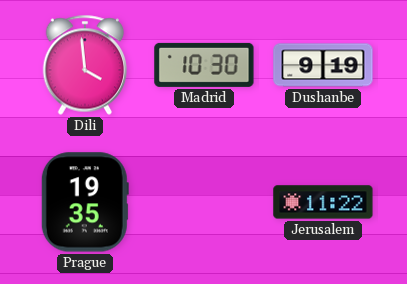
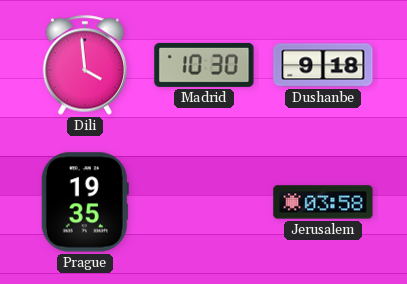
Dushanbe: 9:19 -> 9:18 (323, 65)
Jerusalem: 11:22 -> 03:58 (323, 202)
